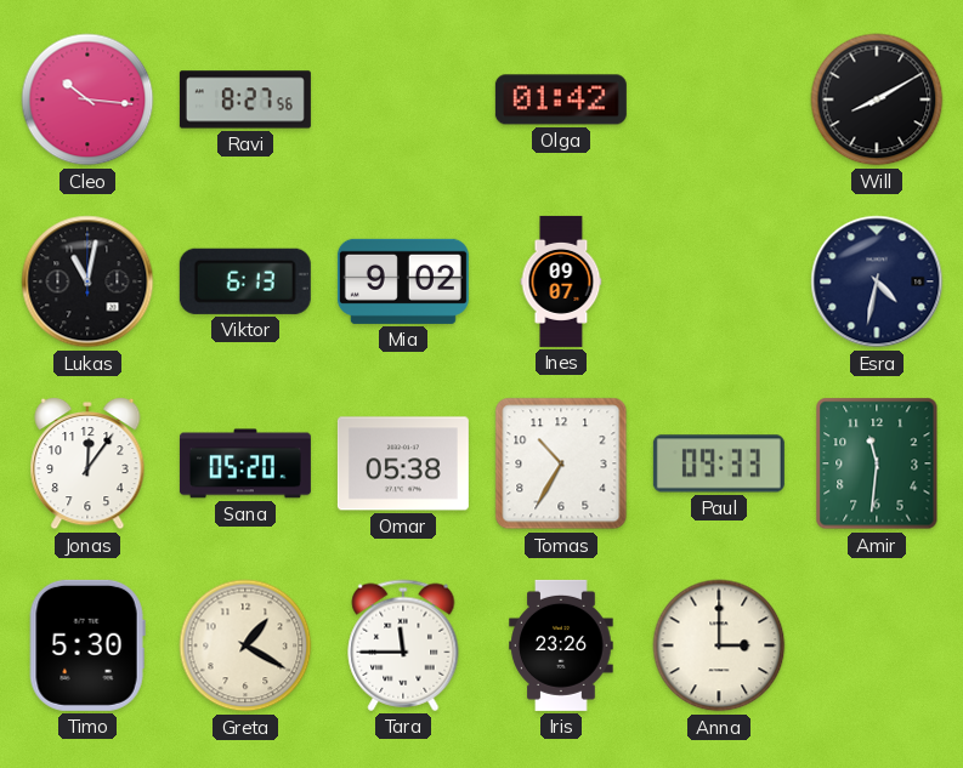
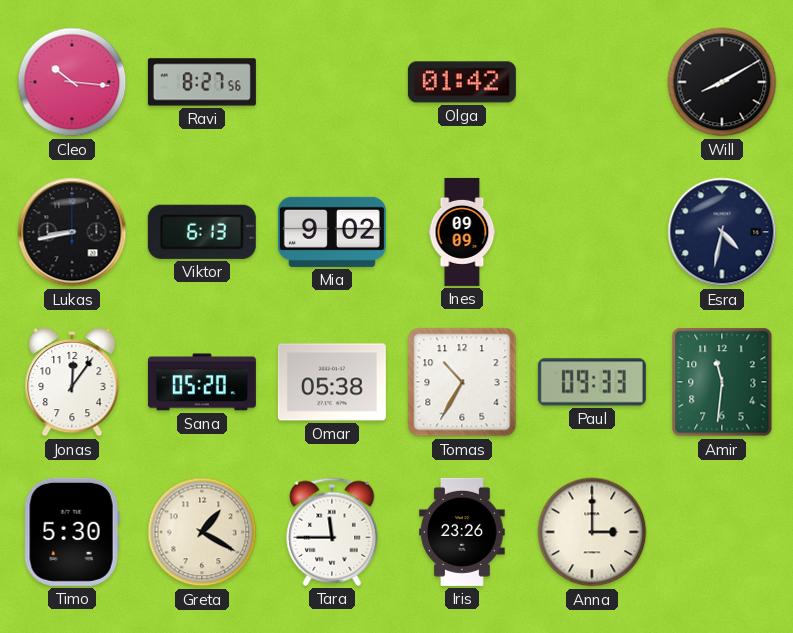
Lukas: 11:02 -> 8:43 (72, 232)
Ines: 09:07 -> 09:09 (462, 232)
